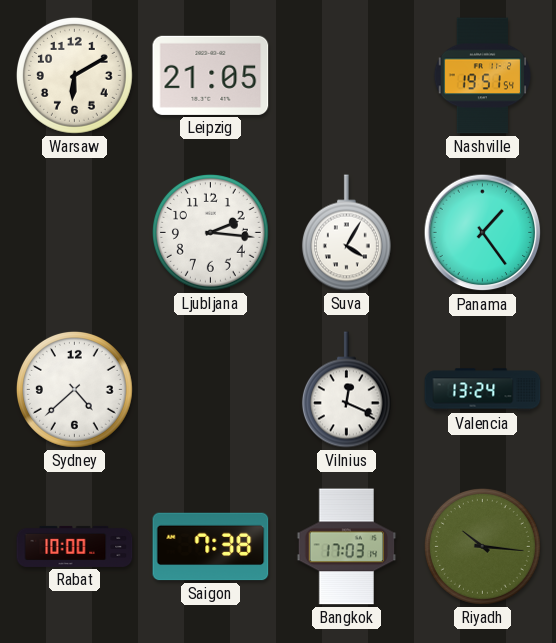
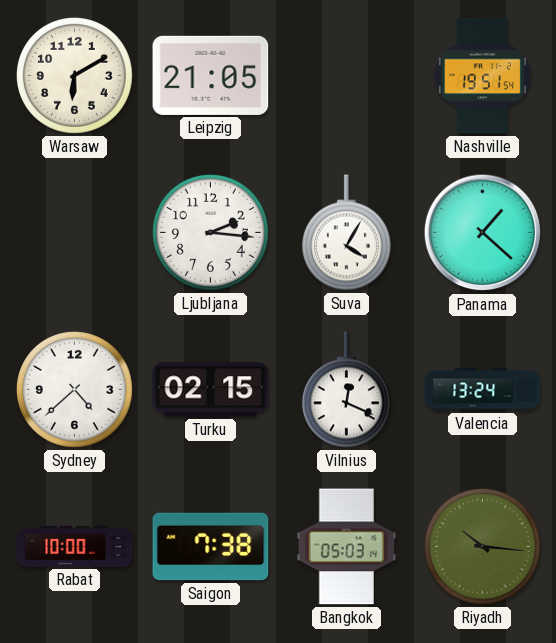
Panama: 1:24 -> 1:22 (483, 233)
Turku: none -> 02:15 (211, 390)
Bangkok: 17:03 -> 05:03 (347, 547)
